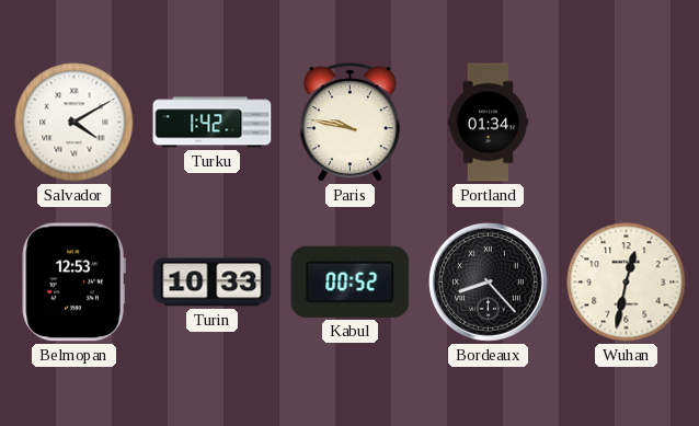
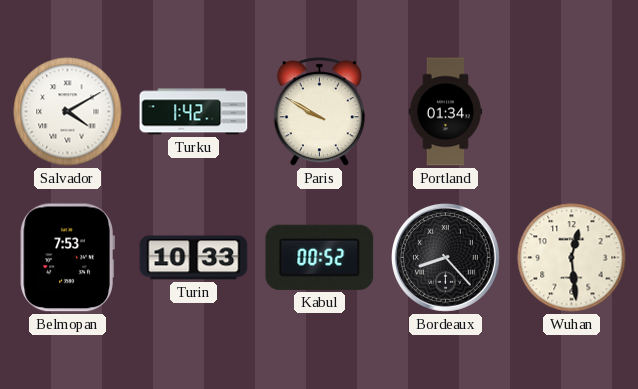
Paris: 9:47 -> 9:50 (319, 112)
Belmopan: 12:53 -> 7:53 (67, 258)
Wuhan: 12:32 -> 12:29 (572, 258)
